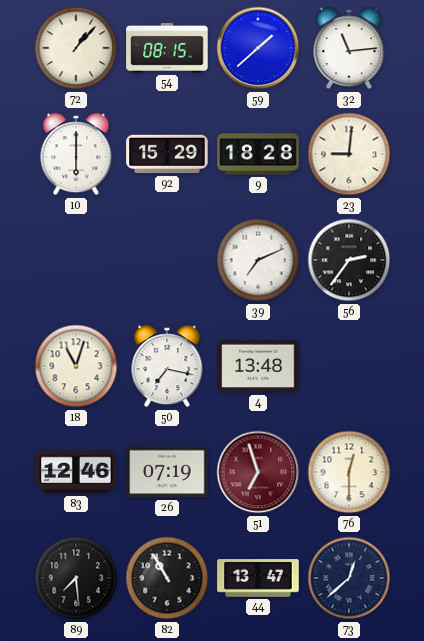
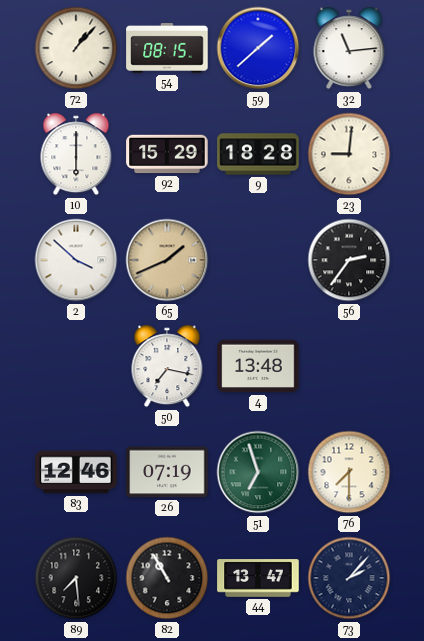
2: none -> 3:52 (76, 260)
65: none -> 1:41 (167, 260)
39: 7:11 -> none (258, 260)
18: 11:03 -> none (76, 366)
51 dial: burgundy -> green (258, 472)
76: 12:30 -> 7:30 (349, 472)
73: 12:38 -> 2:07 (349, 578)
